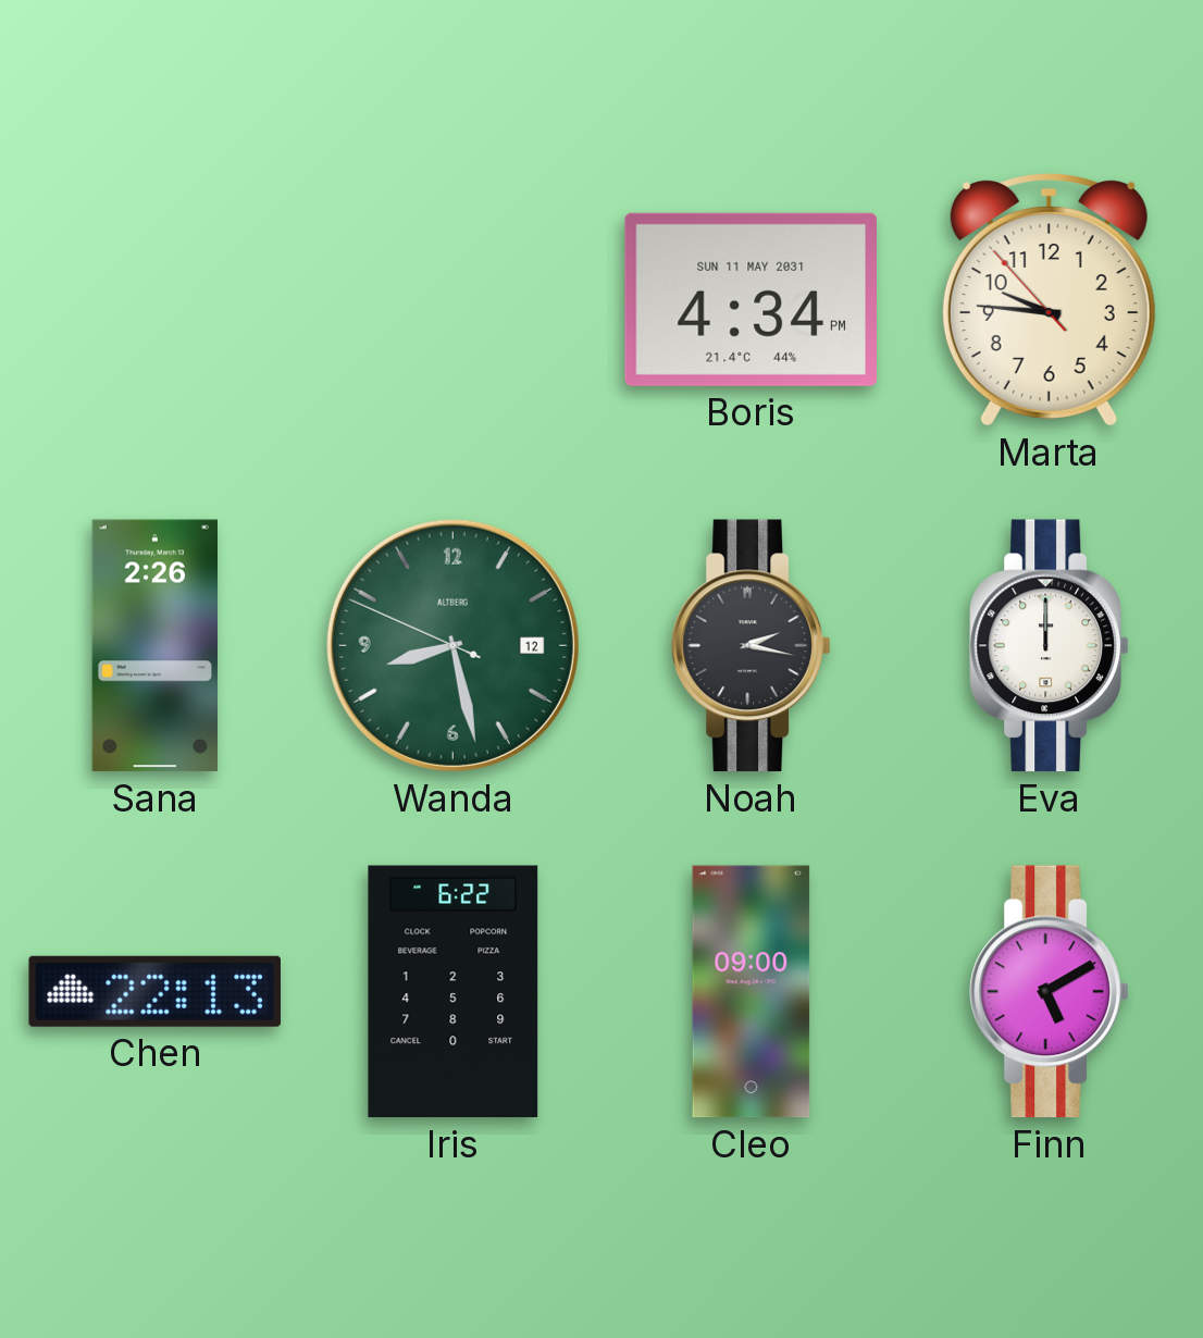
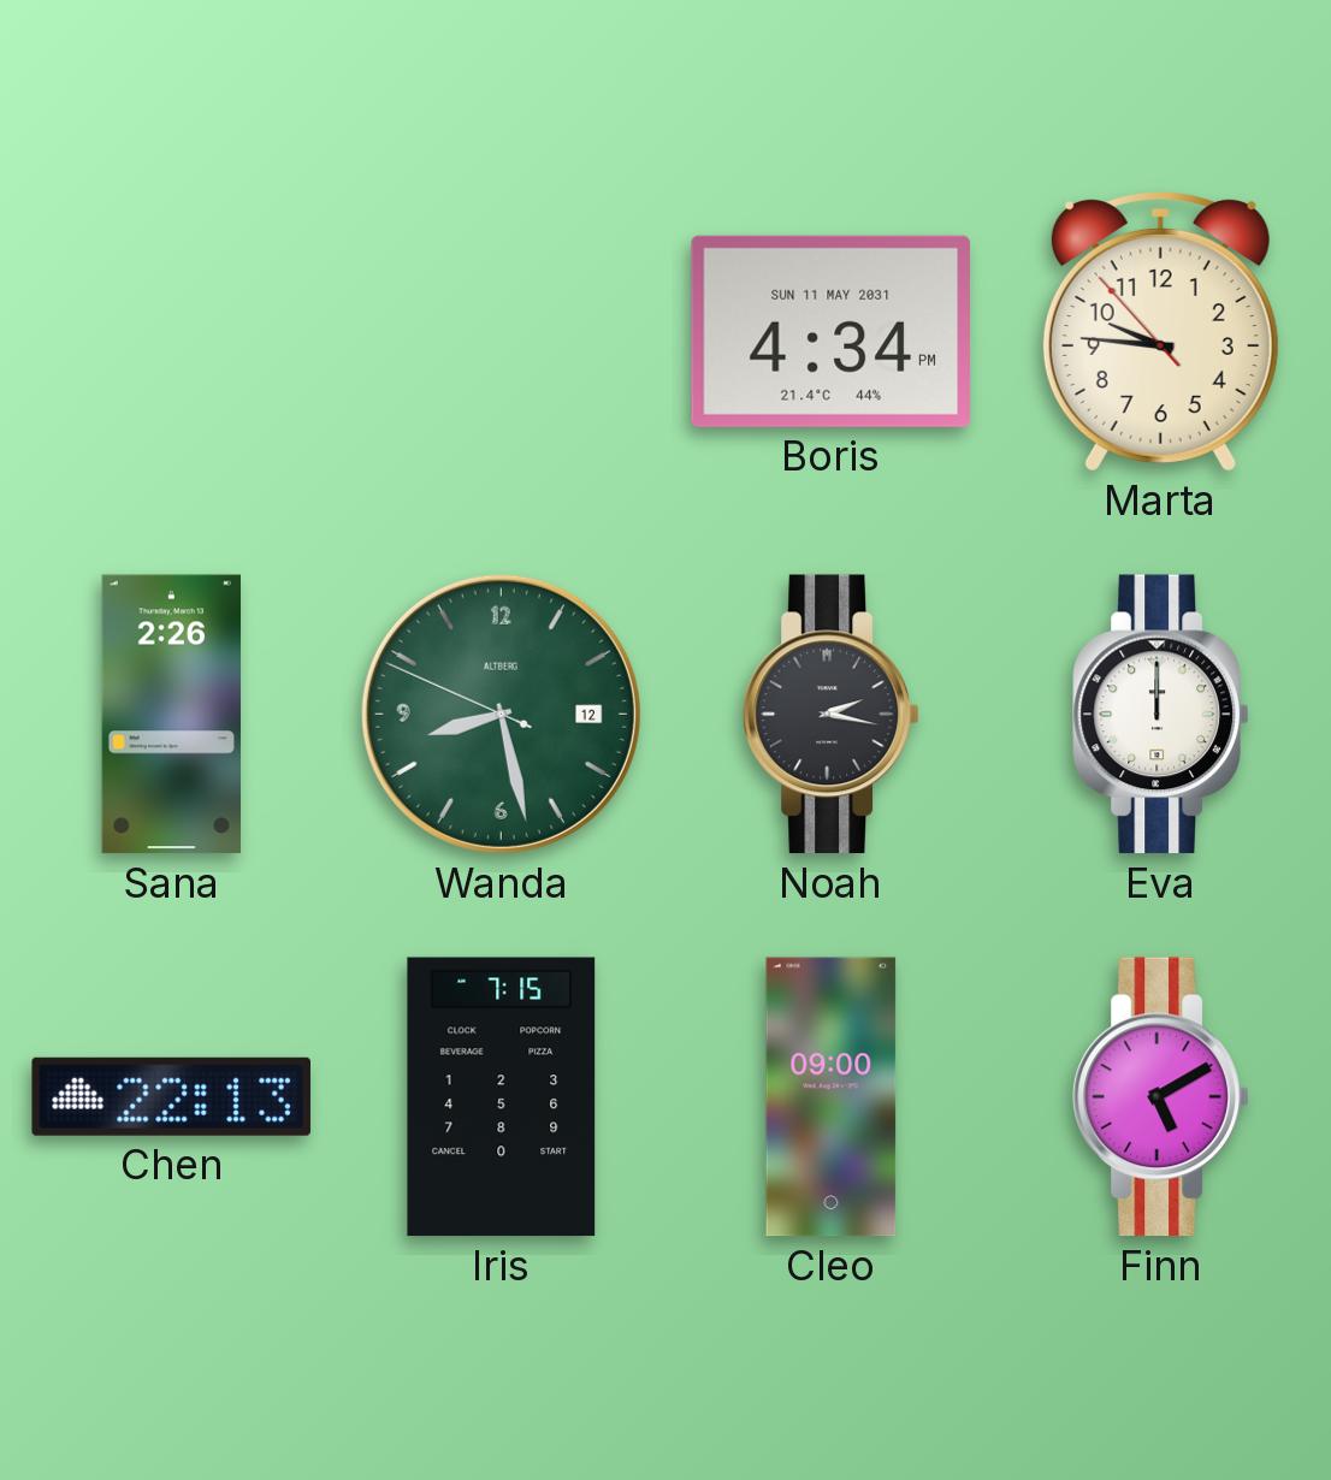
Iris: 6:22 -> 7:15 (502, 1097)
